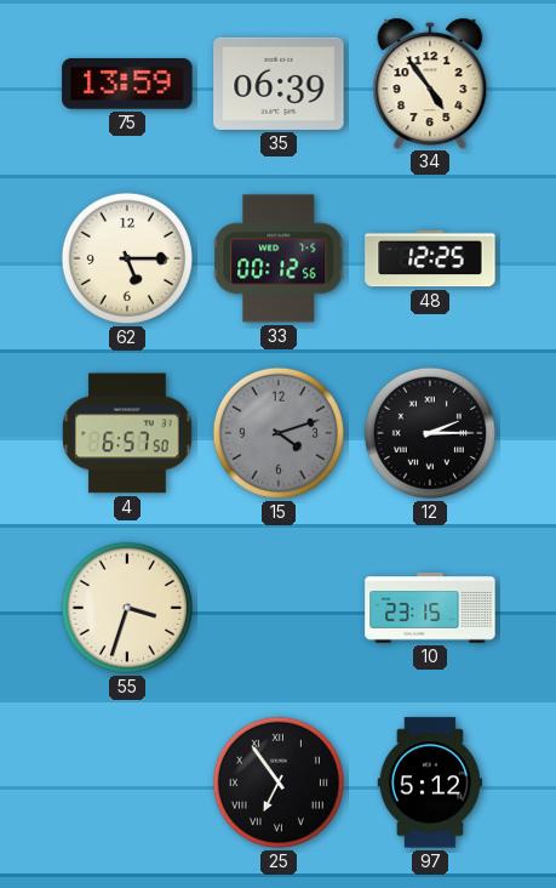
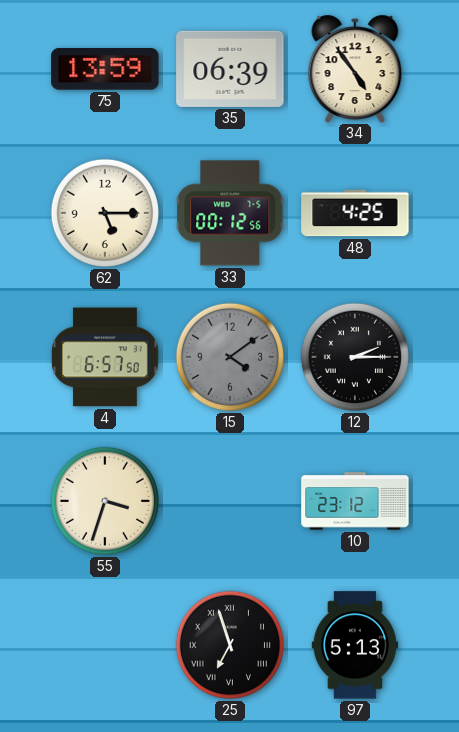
48: 12:25 -> 4:25 (355, 213)
15: 4:12 -> 4:09 (230, 357)
10: 23:15 -> 23:12 (355, 501)
25: 6:54 -> 6:57 (230, 645)
97: 5:12 -> 5:13 (355, 645)
